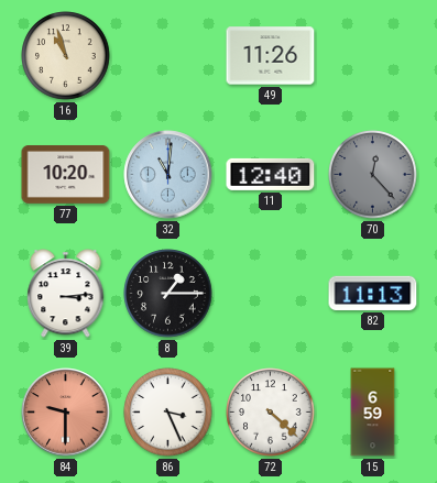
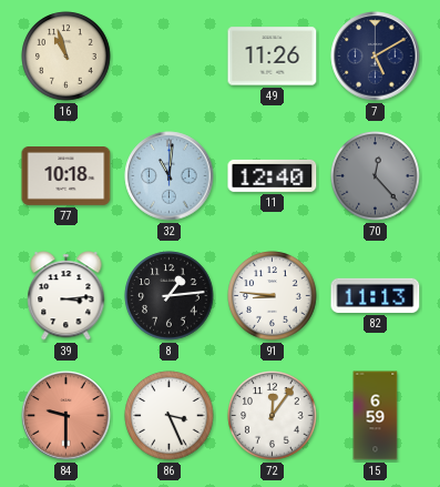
7: none -> 5:10 (376, 57)
77: 10:20 -> 10:18 (66, 176)
8: 1:15 -> 1:14 (170, 296)
91: none -> 8:46 (273, 296)
72: 4:22 -> 12:06 (273, 416)
